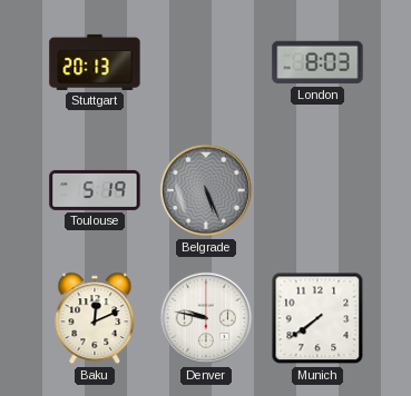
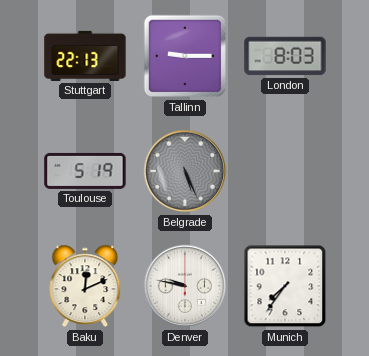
Stuttgart: 20:13 -> 22:13 (85, 56)
Tallinn: none -> 9:15 (185, 56)
Munich: 7:39 -> 7:36 (285, 286)
